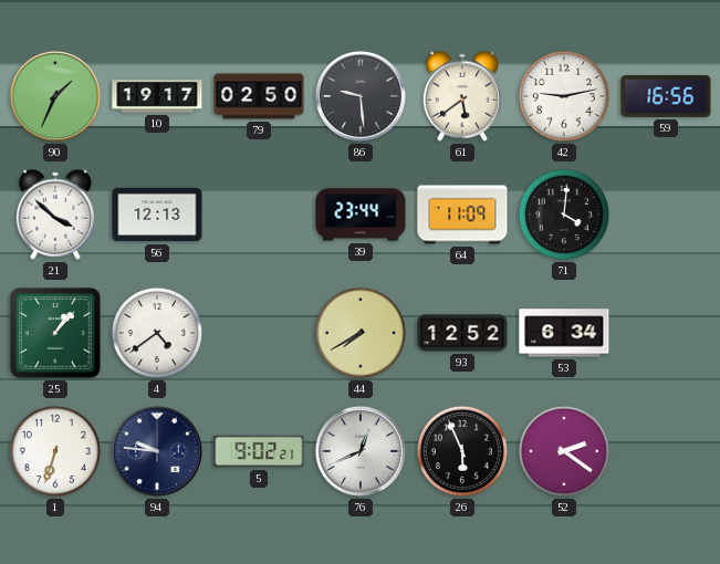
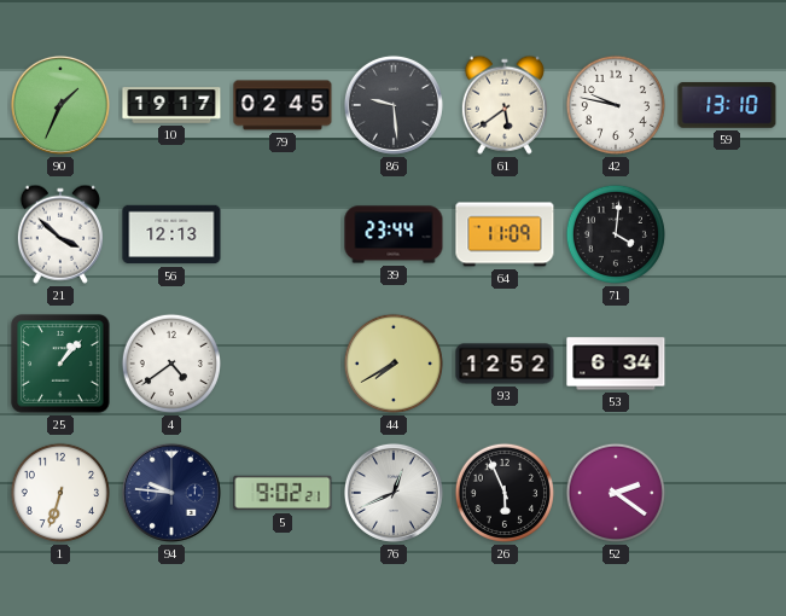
79: 02:50 -> 02:45 (283, 105)
42: 9:13 -> 9:47 (616, 105)
59: 16:56 -> 13:10 (727, 105)
